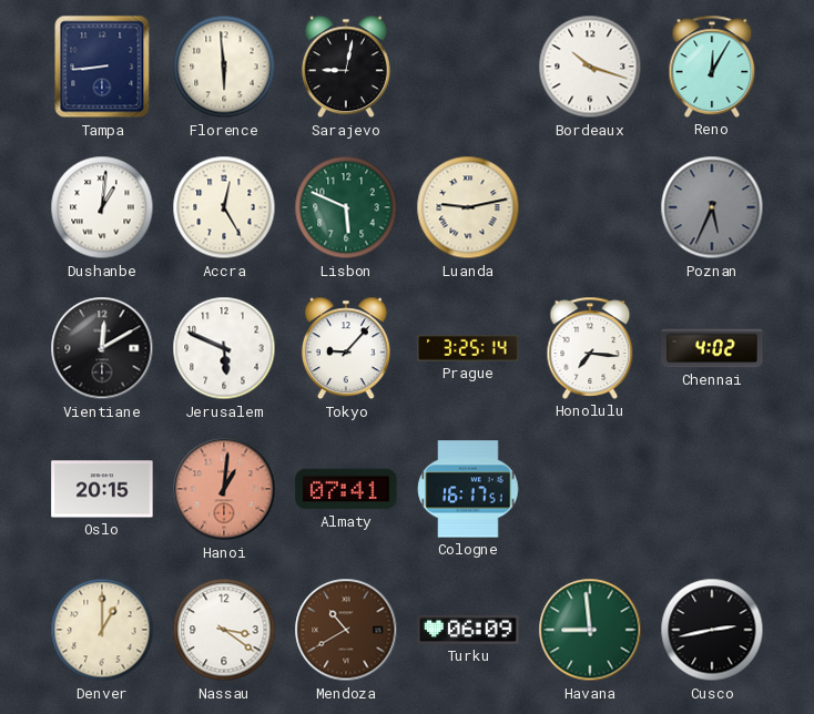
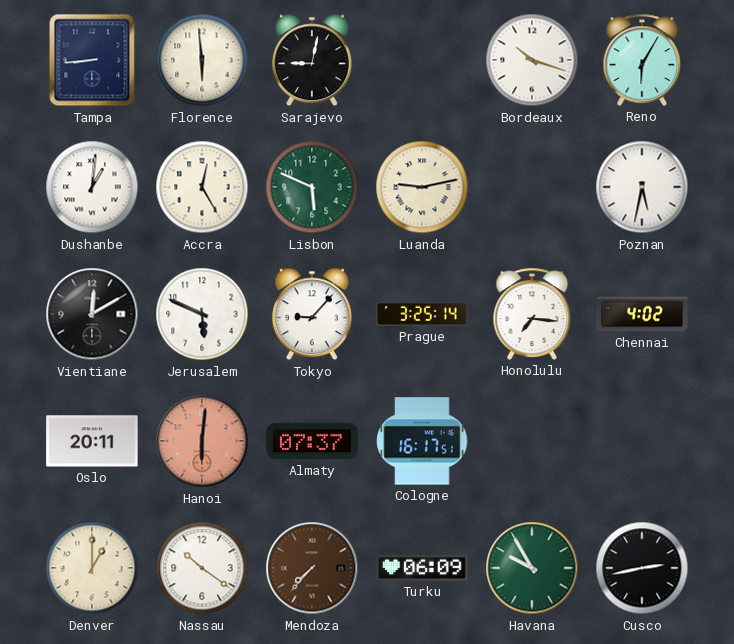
Reno: 12:05 -> 6:05 (642, 60)
Poznan: 5:34 -> 5:32 (642, 187)
Poznan dial: grey -> white (642, 187)
Oslo: 20:15 -> 20:11 (92, 441)
Hanoi: 1:01 -> 6:01 (202, 441)
Almaty: 07:41 -> 07:37 (312, 441)
Nassau: 3:21 -> 10:21 (202, 568)
Mendoza: 10:40 -> 7:37 (312, 568)
Havana: 8:59 -> 9:55 (532, 568)
